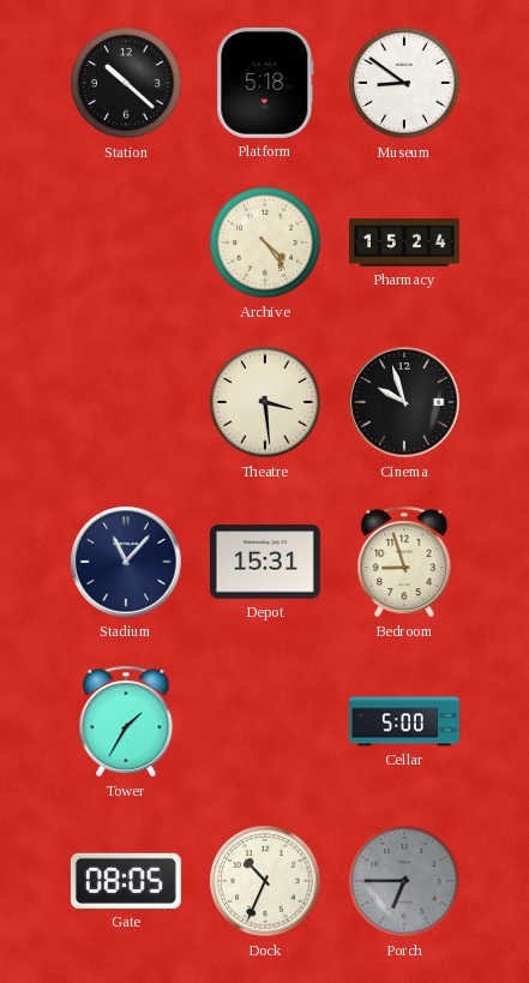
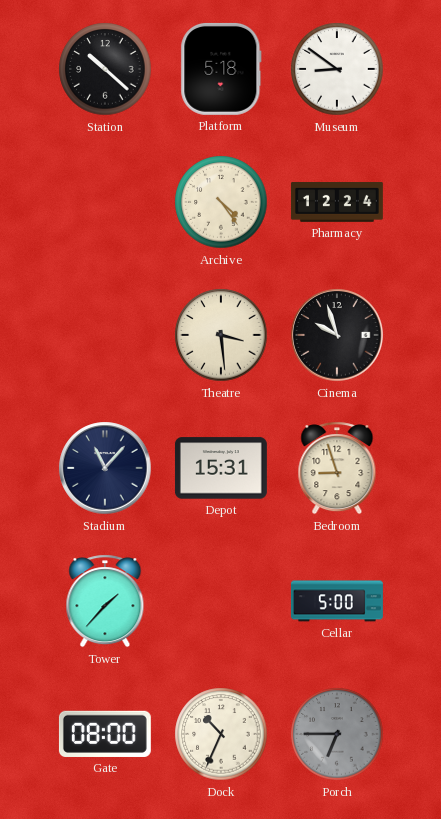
Pharmacy: 15:24 -> 12:24 (337, 203)
Tower: 1:35 -> 1:37 (105, 601)
Gate: 08:05 -> 08:00 (105, 734)
